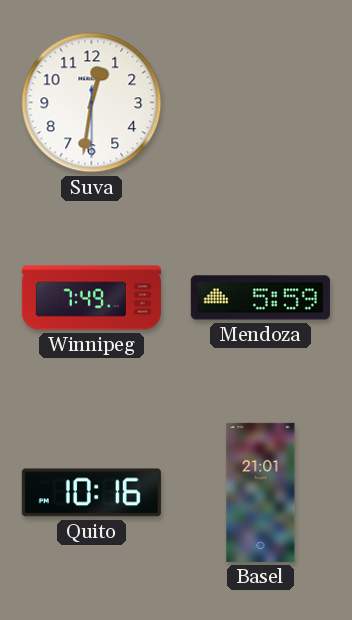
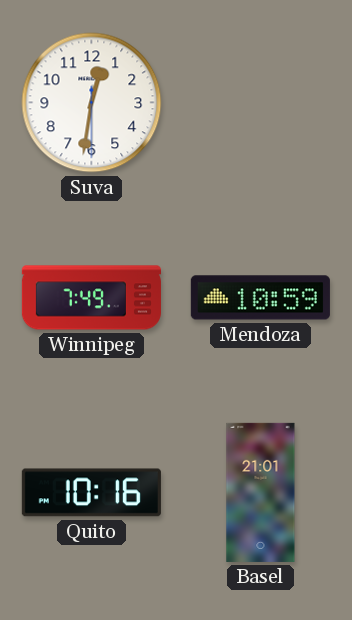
Mendoza: 5:59 -> 10:59 (260, 298)
